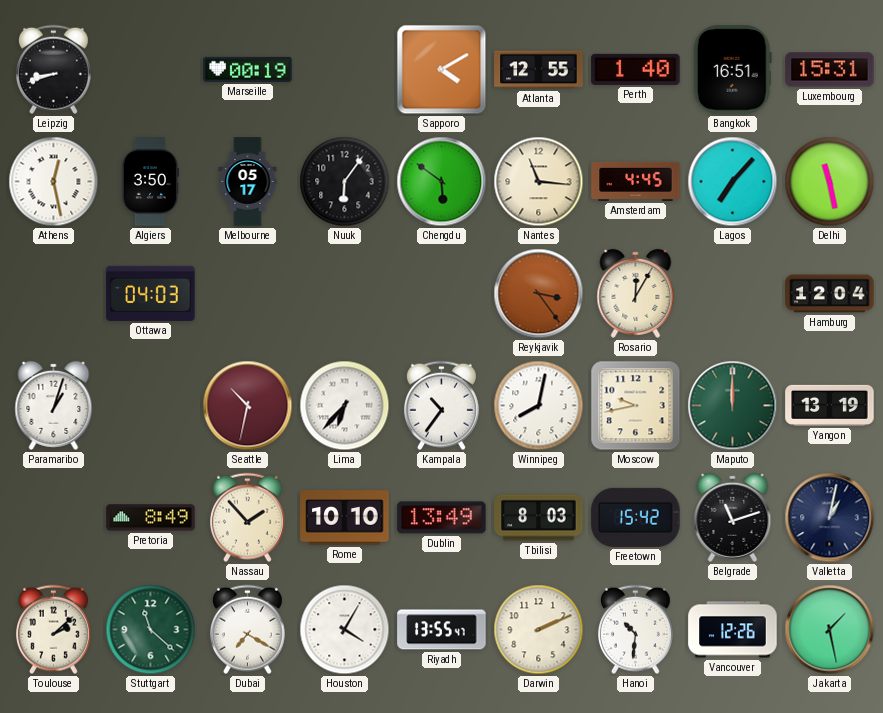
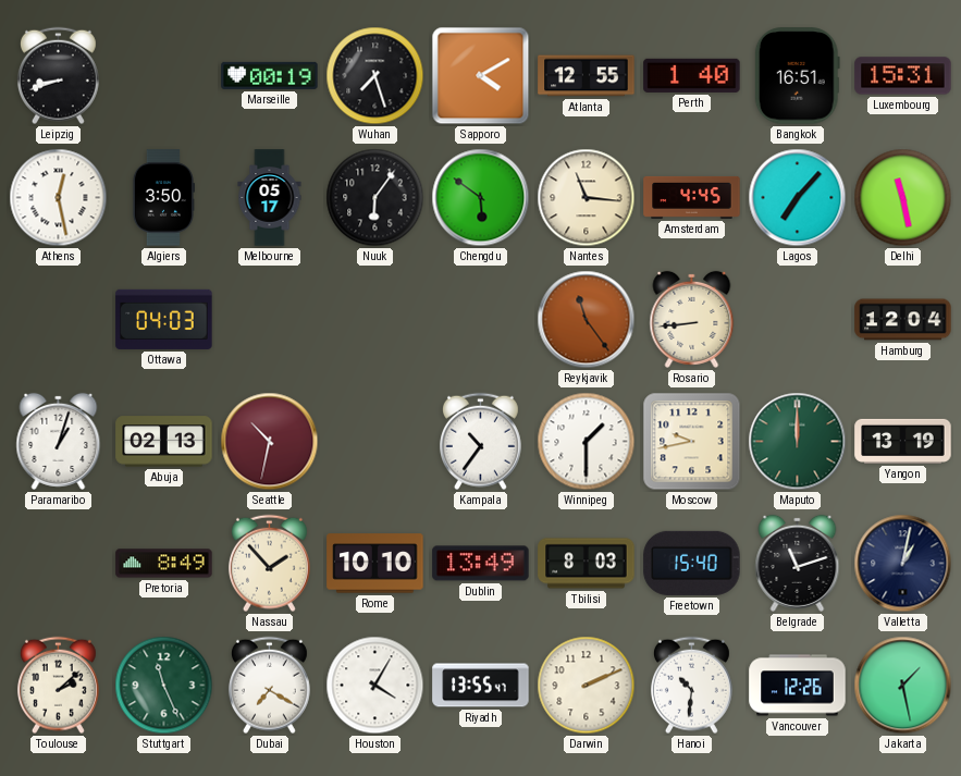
Wuhan: none -> 7:27 (375, 76)
Reykjavik: 3:24 -> 11:24 (587, 320)
Rosario: 12:05 -> 8:44 (692, 319)
Abuja: none -> 02:13 (164, 442)
Lima: 6:37 -> none (345, 406)
Winnipeg: 8:02 -> 1:30 (587, 442)
Freetown: 15:42 -> 15:40 (692, 563)
Stuttgart: 11:22 -> 11:26 (164, 686)
